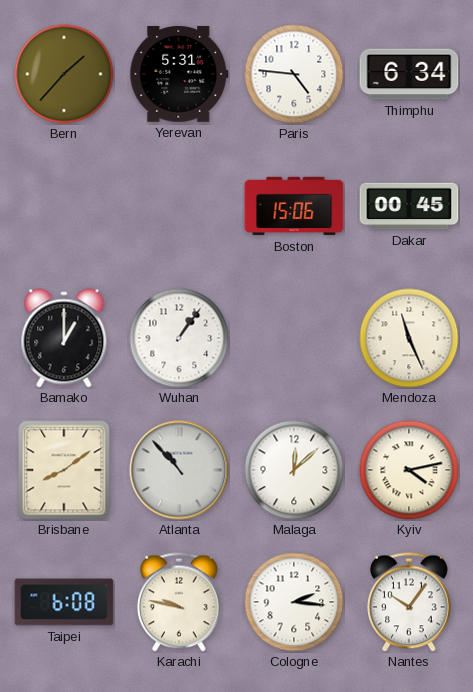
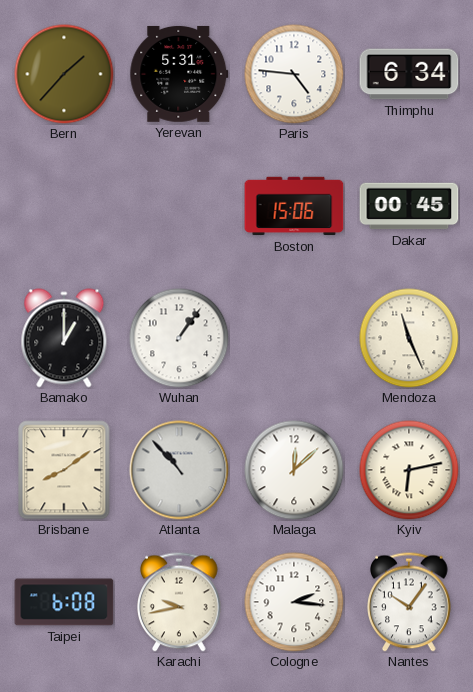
Kyiv: 4:13 -> 6:13 (409, 470)
Karachi: 9:47 -> 9:43 (179, 602)
